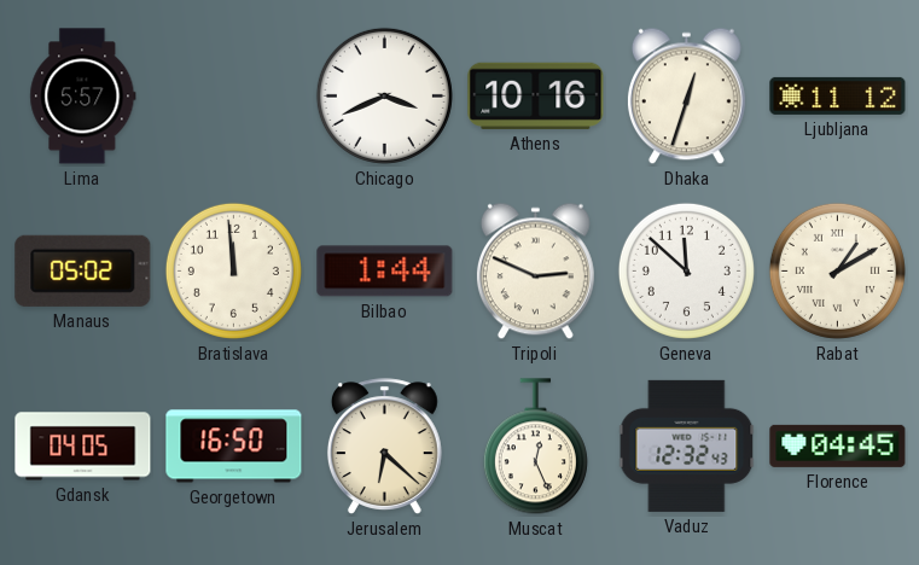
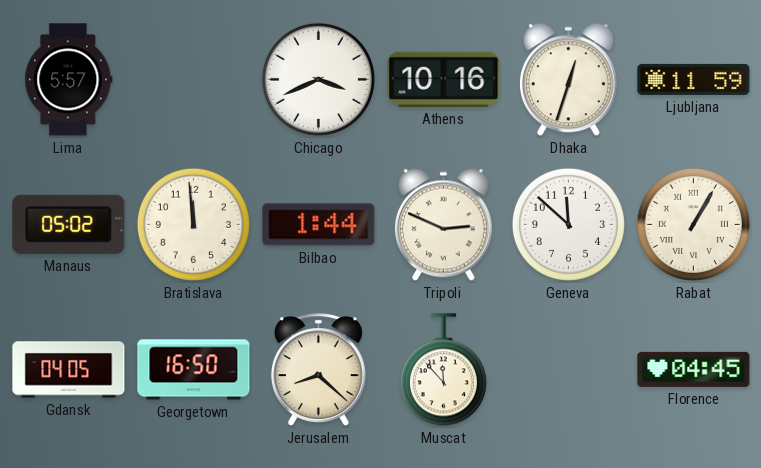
Ljubljana: 11:12 -> 11:59 (694, 79)
Rabat: 1:10 -> 1:05 (693, 224)
Jerusalem: 6:22 -> 8:22 (318, 370)
Muscat: 12:26 -> 11:53 (443, 370)
Vaduz: 12:32 -> none (687, 445)
